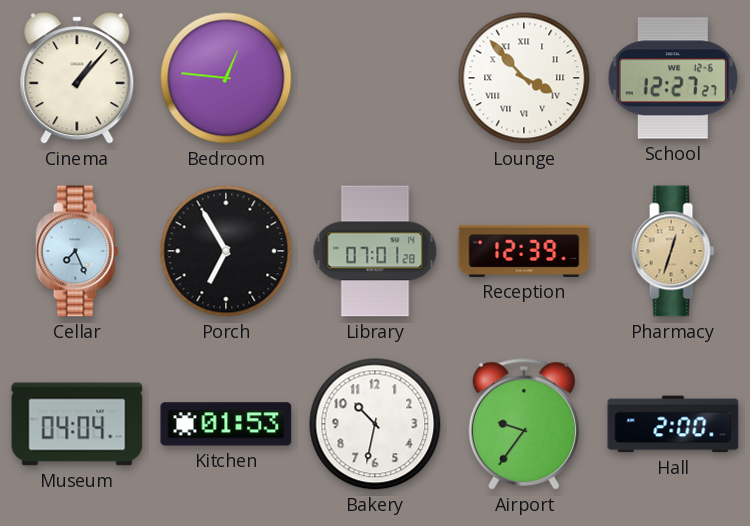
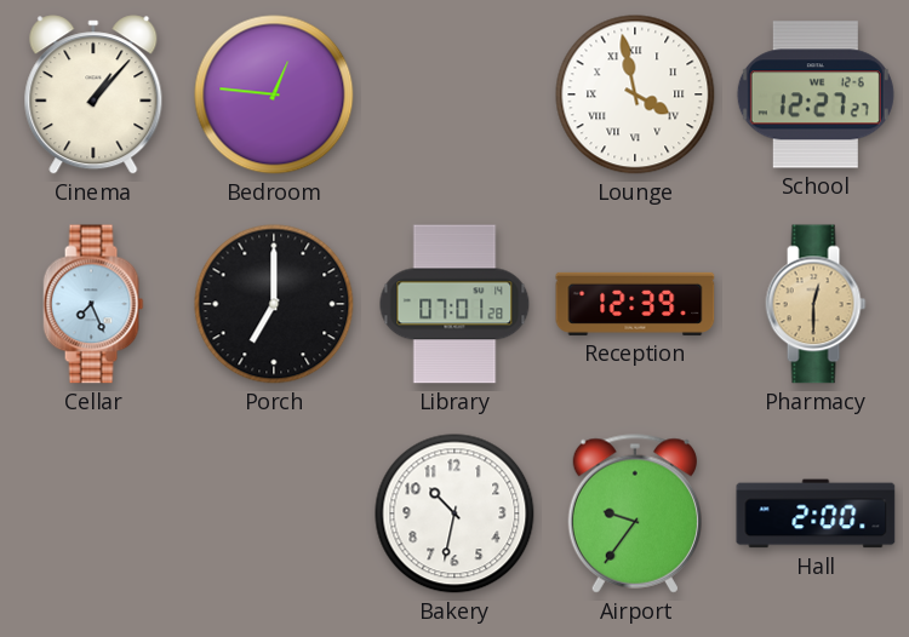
Lounge: 3:53 -> 3:58 (635, 94)
Porch: 6:55 -> 7:00 (274, 304)
Pharmacy: 12:33 -> 12:30 (816, 304)
Museum: 04:04 -> none (77, 424)
Kitchen: 01:53 -> none (226, 424)
